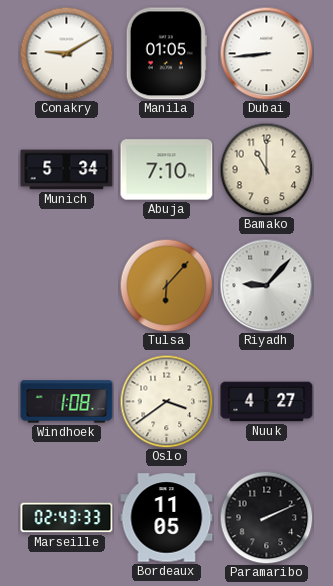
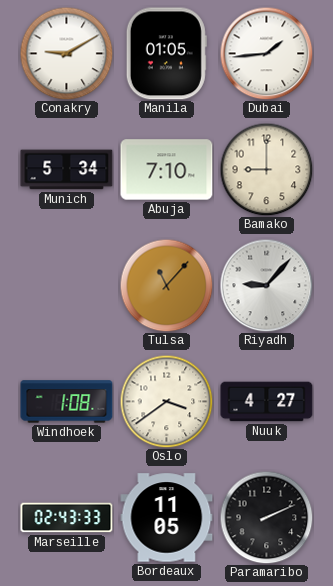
Dubai: 8:44 -> 1:44 (266, 53)
Bamako: 11:00 -> 9:00 (266, 169)
Tulsa: 6:07 -> 11:07 (166, 285)
